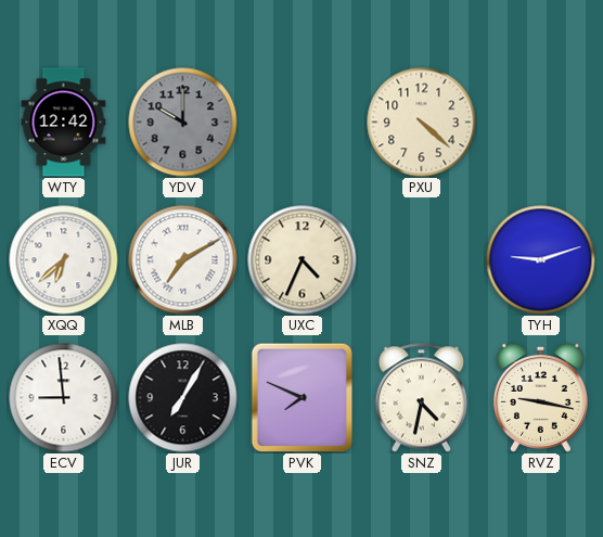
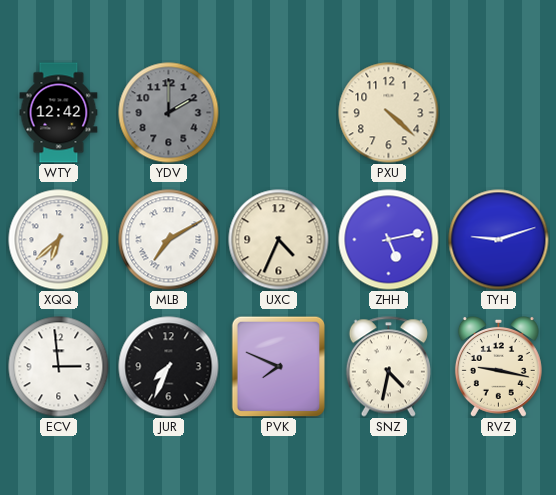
YDV: 10:00 -> 2:00 (169, 113)
ZHH: none -> 5:13 (389, 240)
ECV: 8:59 -> 2:59 (59, 367)
JUR: 7:05 -> 7:34 (169, 367)
